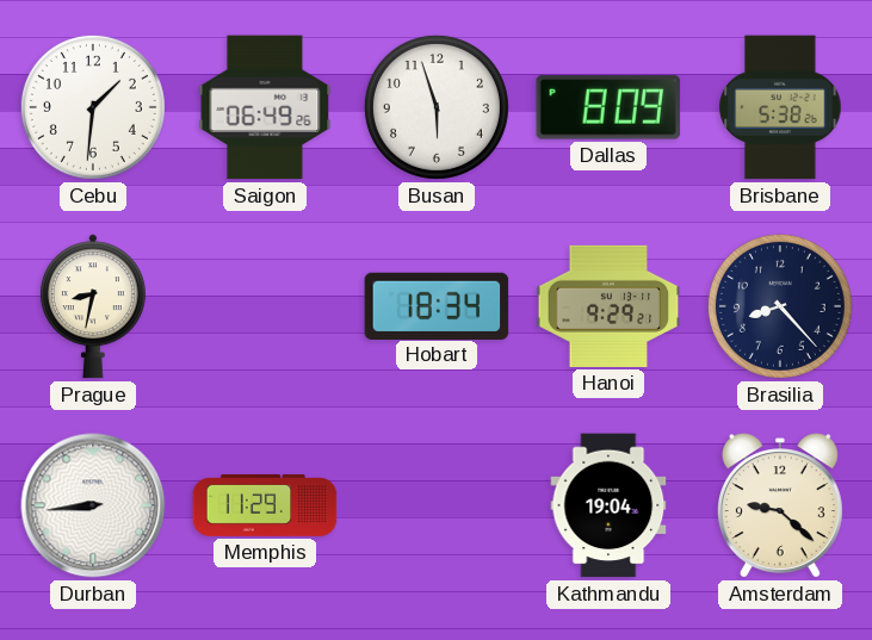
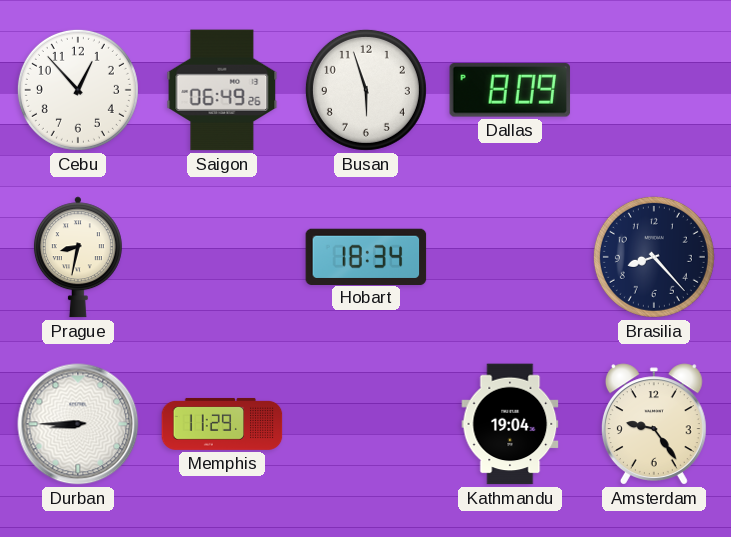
Cebu: 1:31 -> 12:53 (78, 90)
Brisbane: 5:38 -> none (780, 107)
Hanoi: 9:29 -> none (608, 306)
Durban: 8:44 -> 8:45 (78, 424)
Amsterdam: 9:22 -> 9:24 (654, 424)
